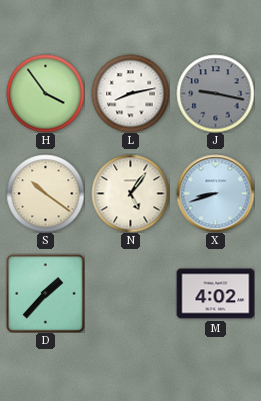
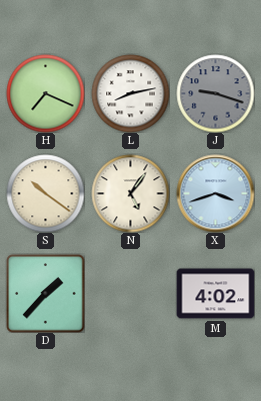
H: 3:54 -> 7:19 (45, 93)
J: 9:17 -> 9:18 (215, 93)
X: 8:42 -> 3:42 (215, 193)
